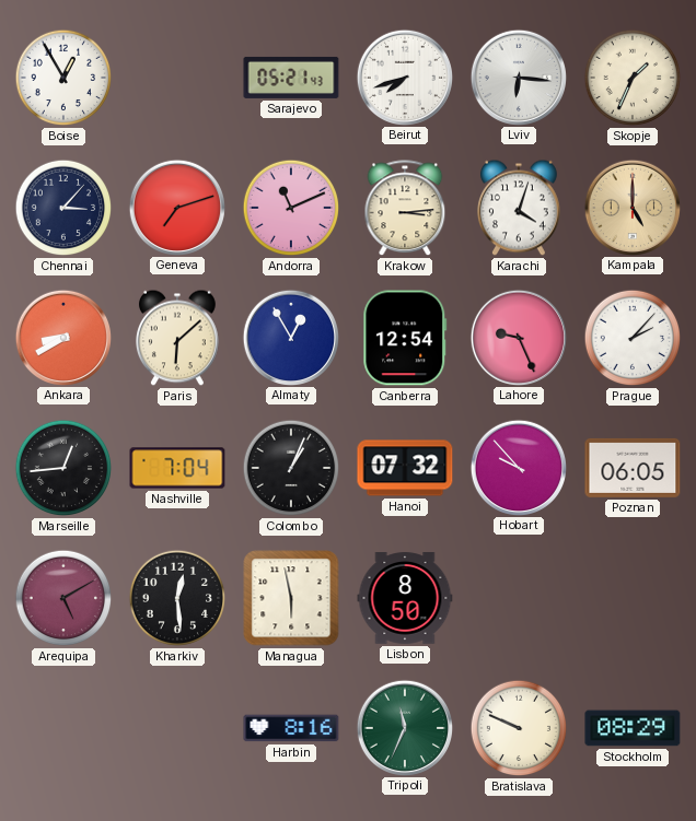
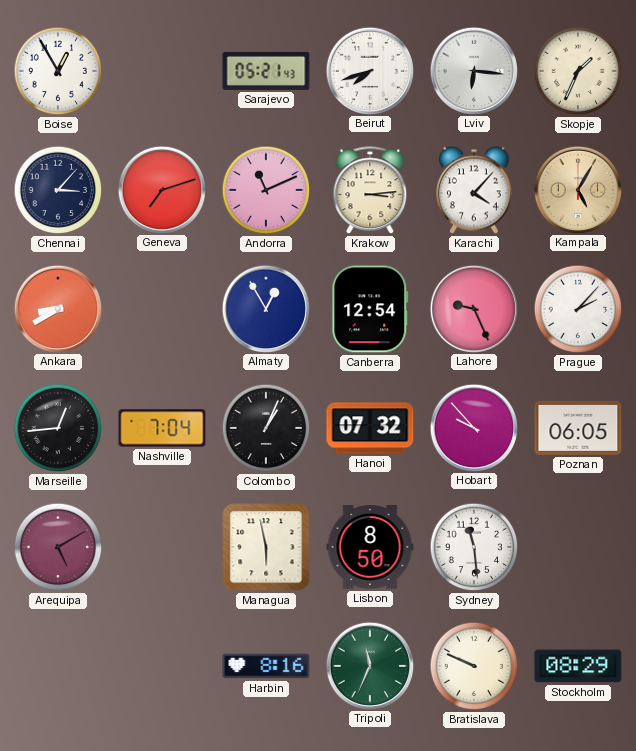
Karachi: 4:03 -> 4:07 (475, 190)
Kampala: 5:00 -> 5:05 (577, 189)
Paris: 6:08 -> none (178, 338)
Kharkiv: 12:29 -> none (177, 598)
Sydney: none -> 11:29 (474, 547)
